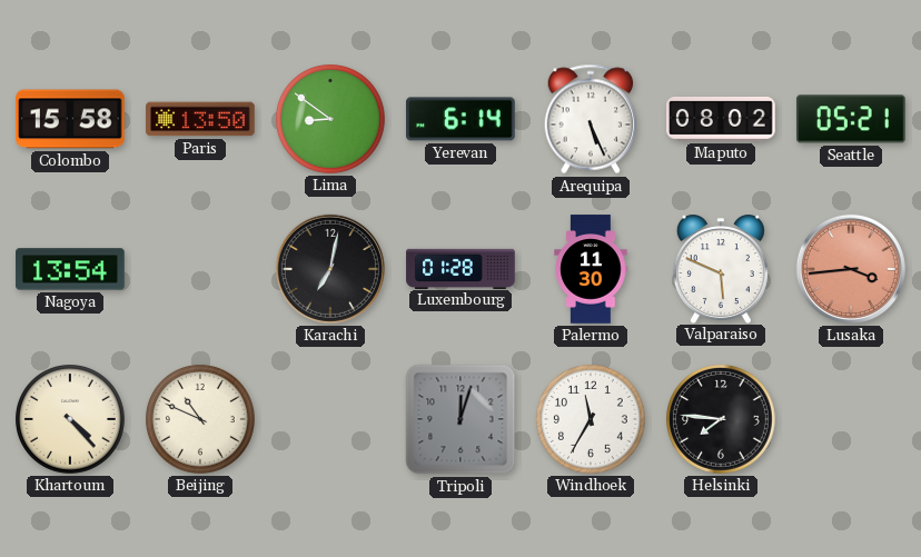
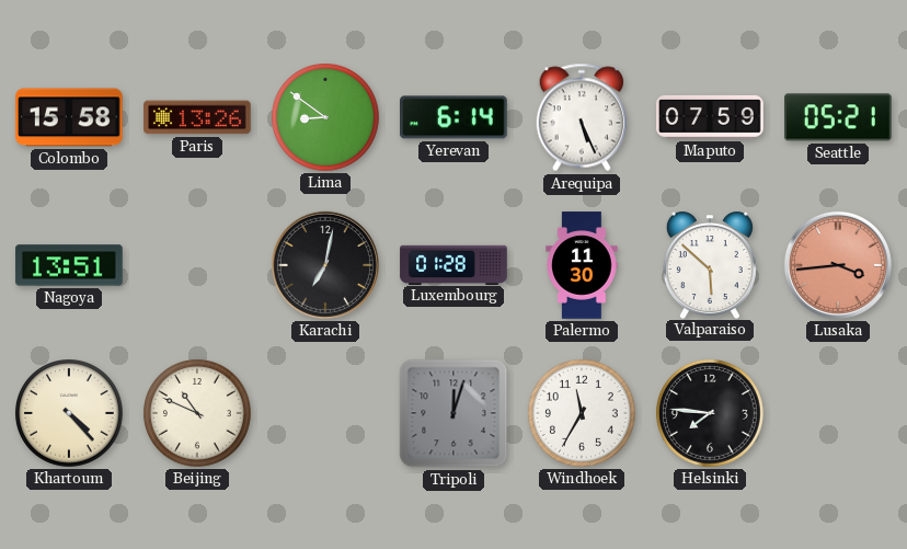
Paris: 13:50 -> 13:26 (197, 117)
Maputo: 08:02 -> 07:59 (710, 117)
Nagoya: 13:54 -> 13:51 (69, 265)
Valparaiso: 5:49 -> 5:52 (710, 265)
